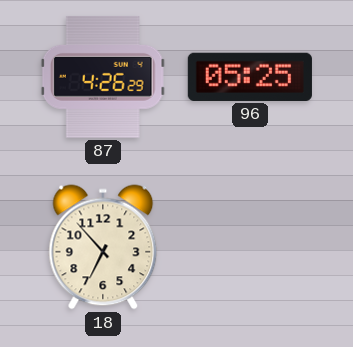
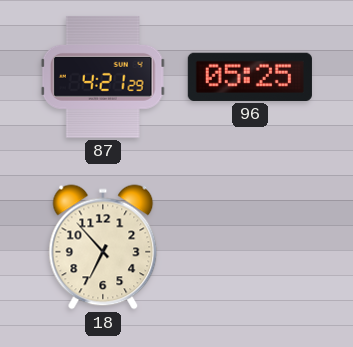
87: 4:26 -> 4:21 (103, 77)
